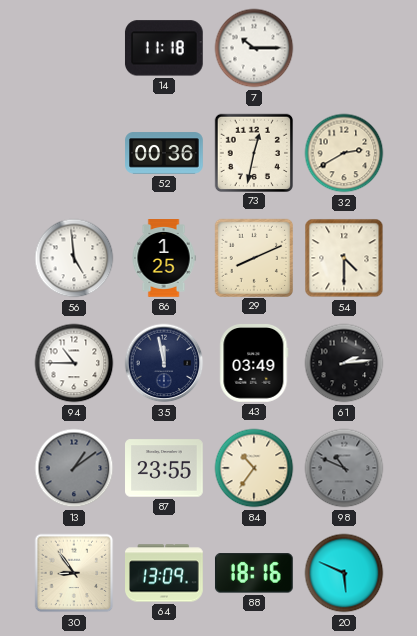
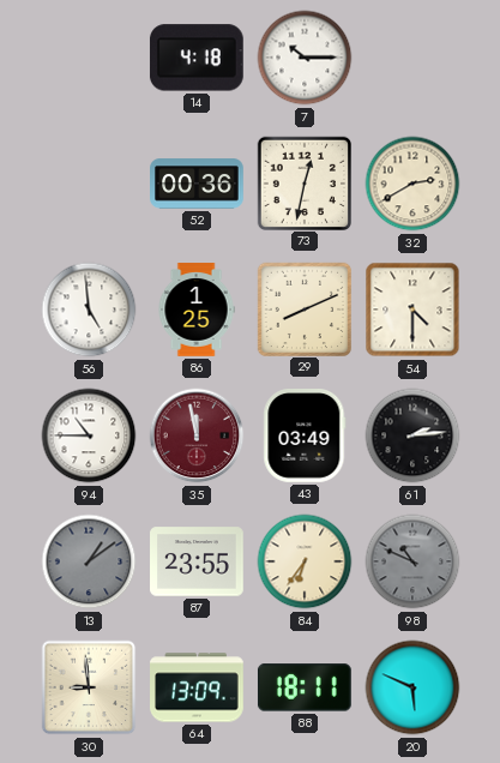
14: 11:18 -> 4:18 (197, 58)
35 dial: navy -> burgundy (197, 435)
84: 10:36 -> 6:36 (305, 561)
30: 8:54 -> 8:59 (89, 687)
88: 18:16 -> 18:11 (305, 687)
